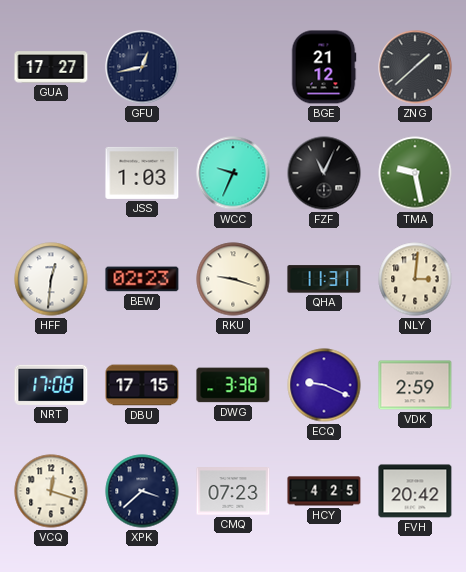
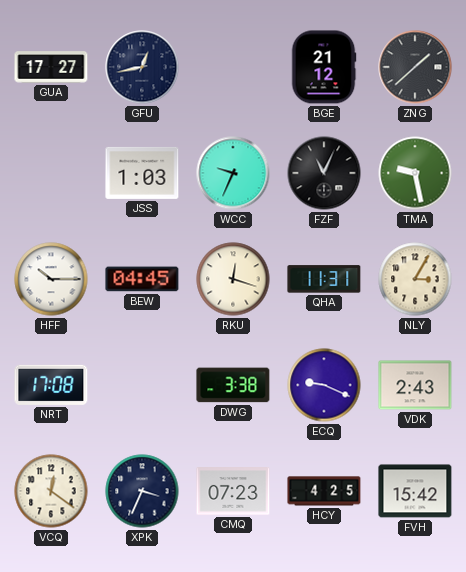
HFF: 12:31 -> 10:15 (51, 279)
BEW: 02:23 -> 04:45 (142, 279)
RKU: 9:18 -> 12:18 (233, 279)
NLY: 3:01 -> 3:05 (415, 279)
DBU: 17:15 -> none (142, 385)
VDK: 2:59 -> 2:43 (415, 385)
VCQ: 12:18 -> 12:21 (51, 491)
XPK: 3:38 -> 3:34 (142, 491)
FVH: 20:42 -> 15:42 (415, 491)
